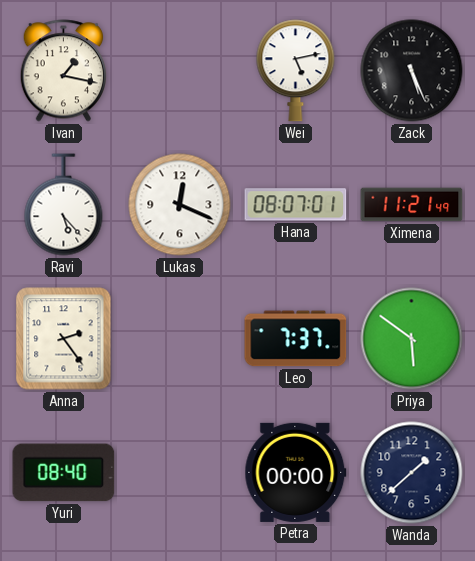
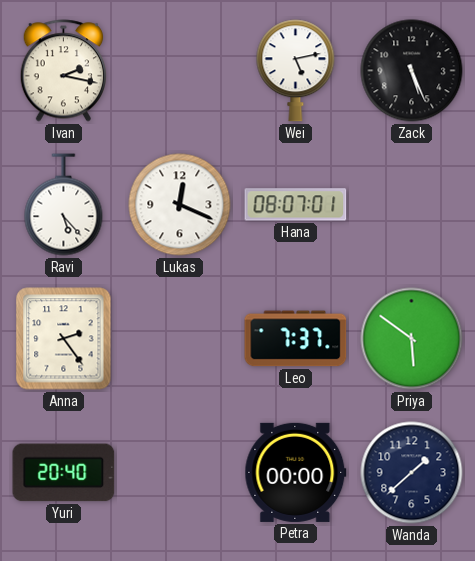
Ivan: 1:17 -> 2:17 (64, 71)
Ximena: 11:21 -> none (412, 205)
Yuri: 08:40 -> 20:40 (64, 473)
